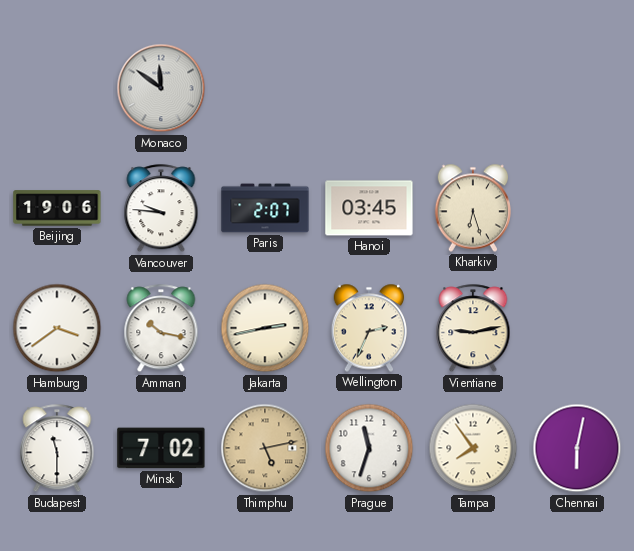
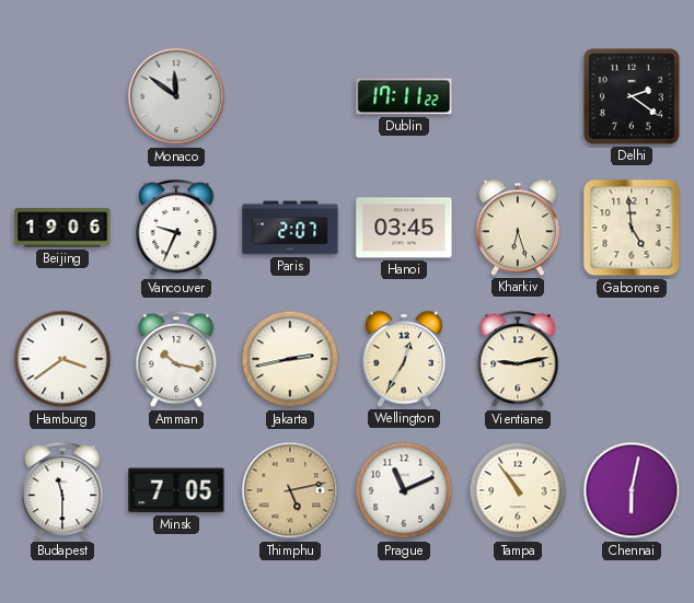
Dublin: none -> 17:11 (404, 96)
Delhi: none -> 2:21 (632, 96)
Vancouver: 9:46 -> 9:34 (176, 229)
Gaborone: none -> 4:59 (632, 228)
Wellington: 2:34 -> 12:35 (403, 359)
Minsk: 7:02 -> 7:05 (176, 490)
Prague: 11:33 -> 11:11 (404, 490)
Tampa: 7:54 -> 10:54 (518, 490)
